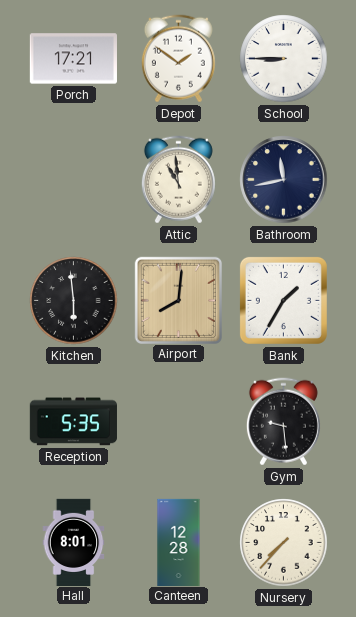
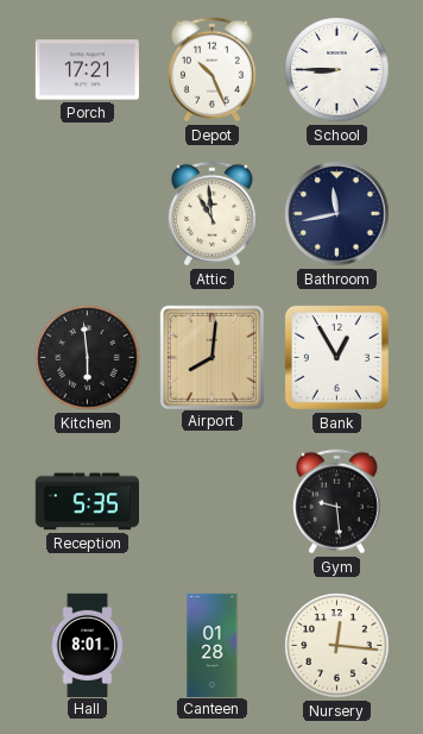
Depot: 1:51 -> 10:26 (211, 70)
Bank: 1:35 -> 12:55 (336, 357)
Canteen: 12:28 -> 01:28 (213, 645)
Nursery: 7:37 -> 12:16 (337, 646)
